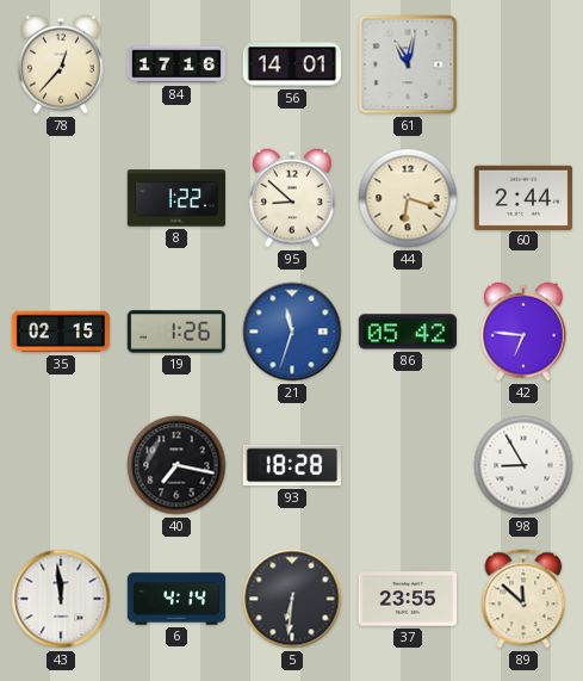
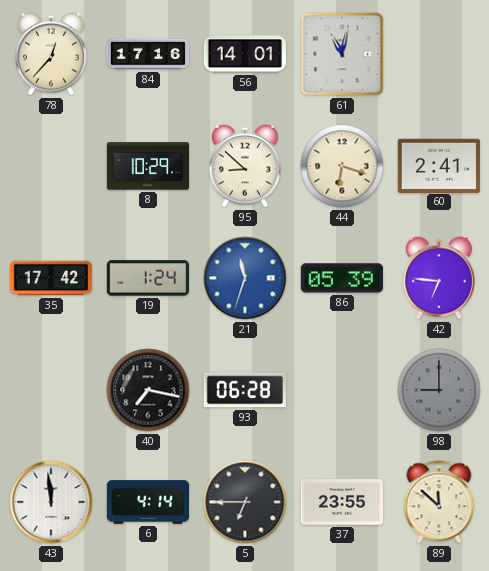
8: 1:22 -> 10:29 (148, 166)
60: 2:44 -> 2:41 (439, 165)
35: 02:15 -> 17:42 (51, 278)
19: 1:26 -> 1:24 (147, 278)
86: 05:42 -> 05:39 (341, 278)
93: 18:28 -> 06:28 (244, 390)
98: 8:55 -> 9:00 (439, 390)
98 dial: white -> grey (439, 390)
5: 6:31 -> 6:45 (245, 502)
